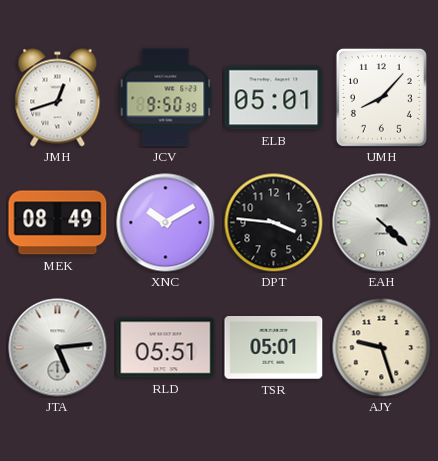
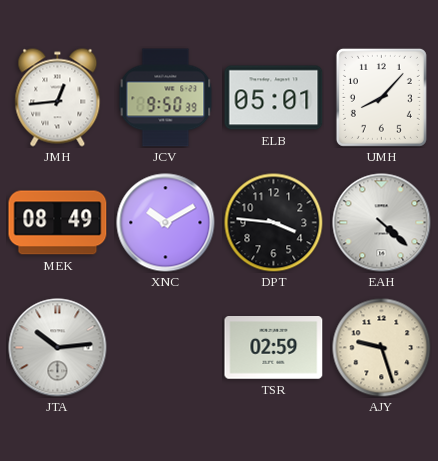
JMH: 12:42 -> 12:44 (58, 98)
JTA: 5:14 -> 10:14 (58, 348)
RLD: 05:51 -> none (166, 348)
TSR: 05:01 -> 02:59 (274, 348)
